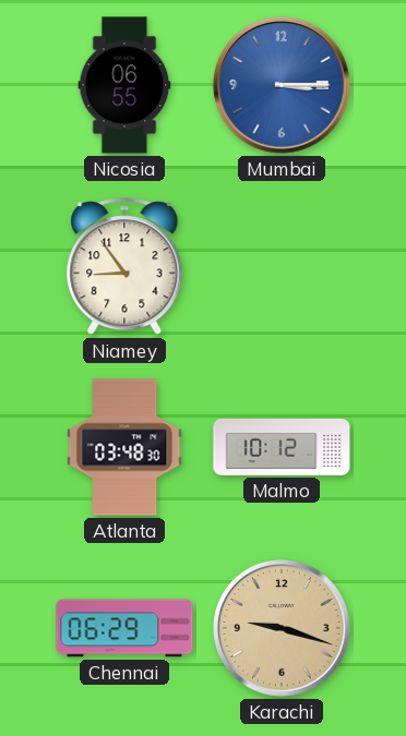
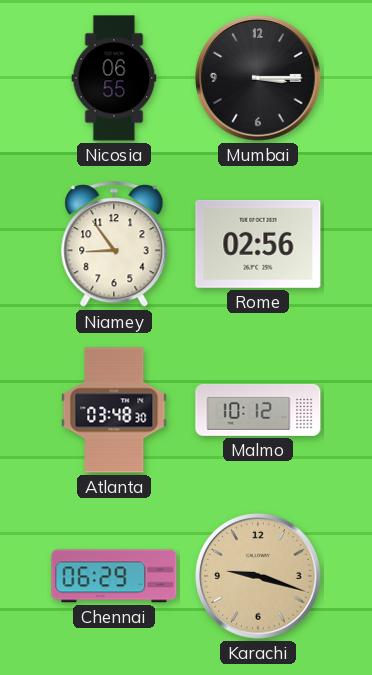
Mumbai dial: blue -> black (258, 78)
Rome: none -> 02:56 (258, 244)
